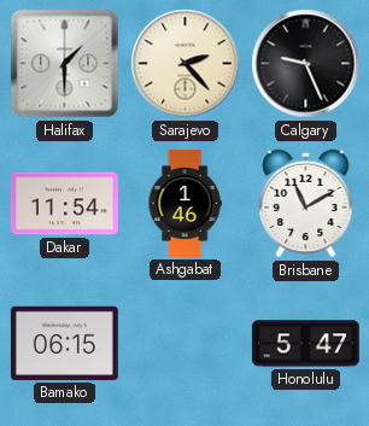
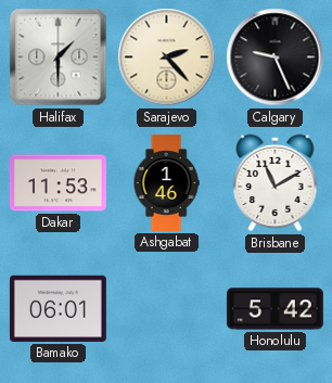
Dakar: 11:54 -> 11:53 (58, 183)
Bamako: 06:15 -> 06:01 (58, 308)
Honolulu: 5:47 -> 5:42 (274, 309)
